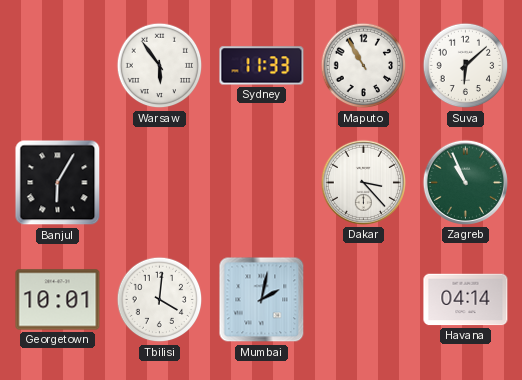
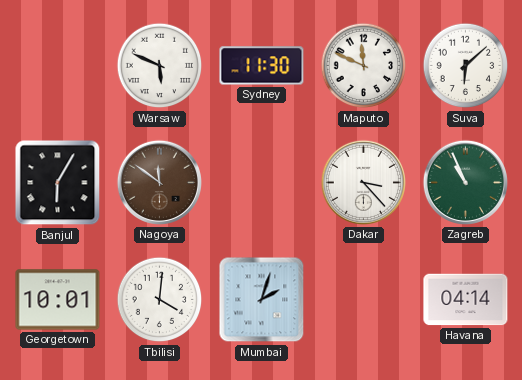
Warsaw: 5:54 -> 5:49 (160, 66)
Sydney: 11:33 -> 11:30 (262, 66)
Maputo: 10:55 -> 11:49 (364, 66)
Nagoya: none -> 11:51 (159, 182)
Mumbai: 2:02 -> 2:03 (262, 300)
